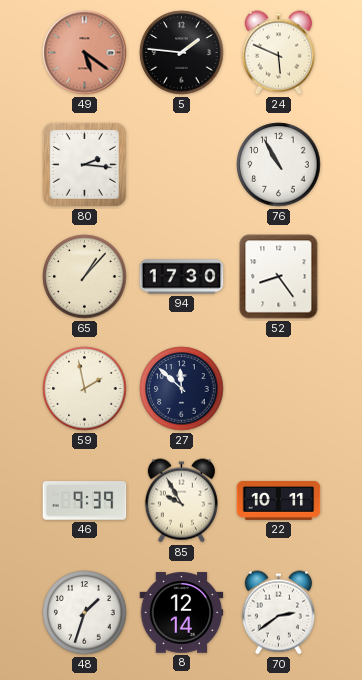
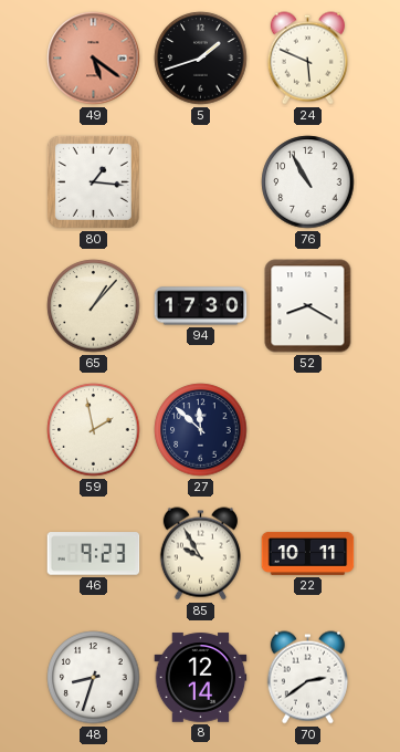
5: 1:46 -> 1:42 (201, 59)
80: 2:16 -> 1:16 (93, 181)
52: 8:24 -> 8:20 (308, 306)
46: 9:39 -> 9:23 (94, 554)
48: 1:33 -> 8:33 (94, 678)
